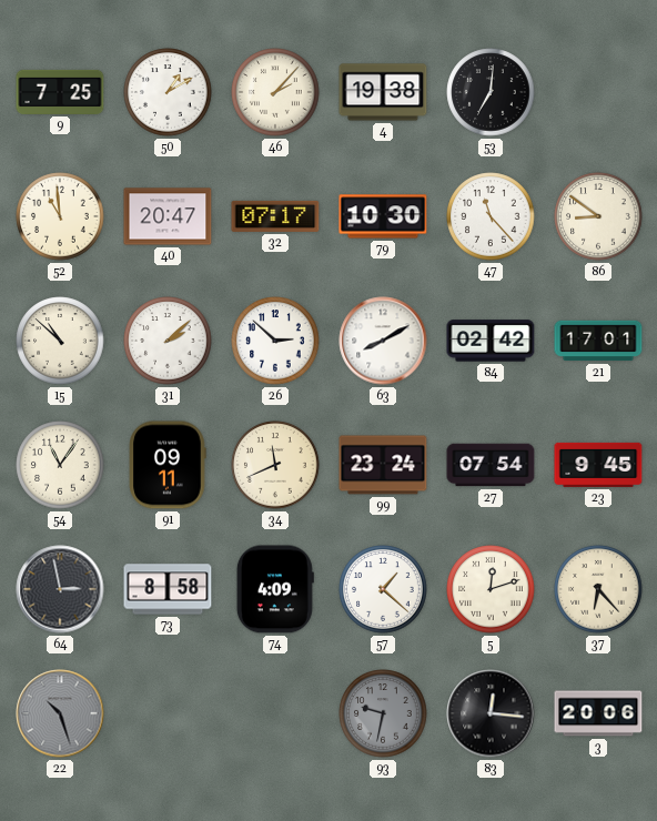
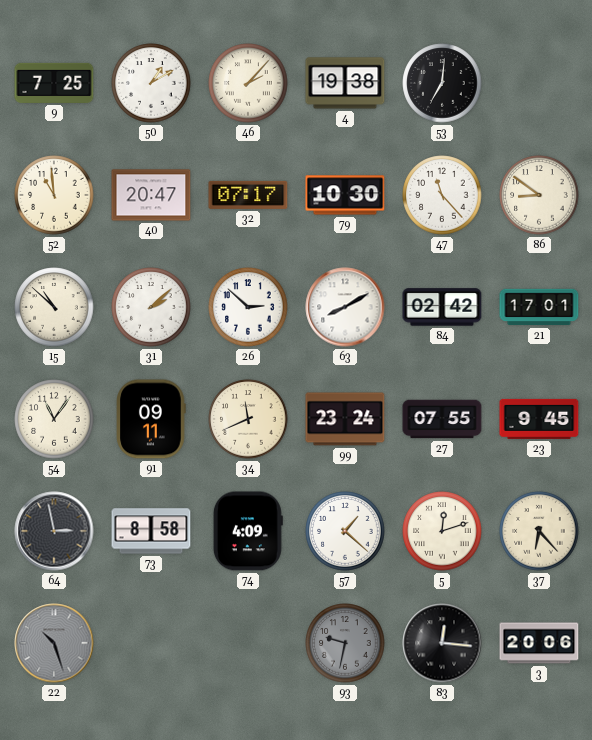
27: 07:54 -> 07:55 (442, 419)
